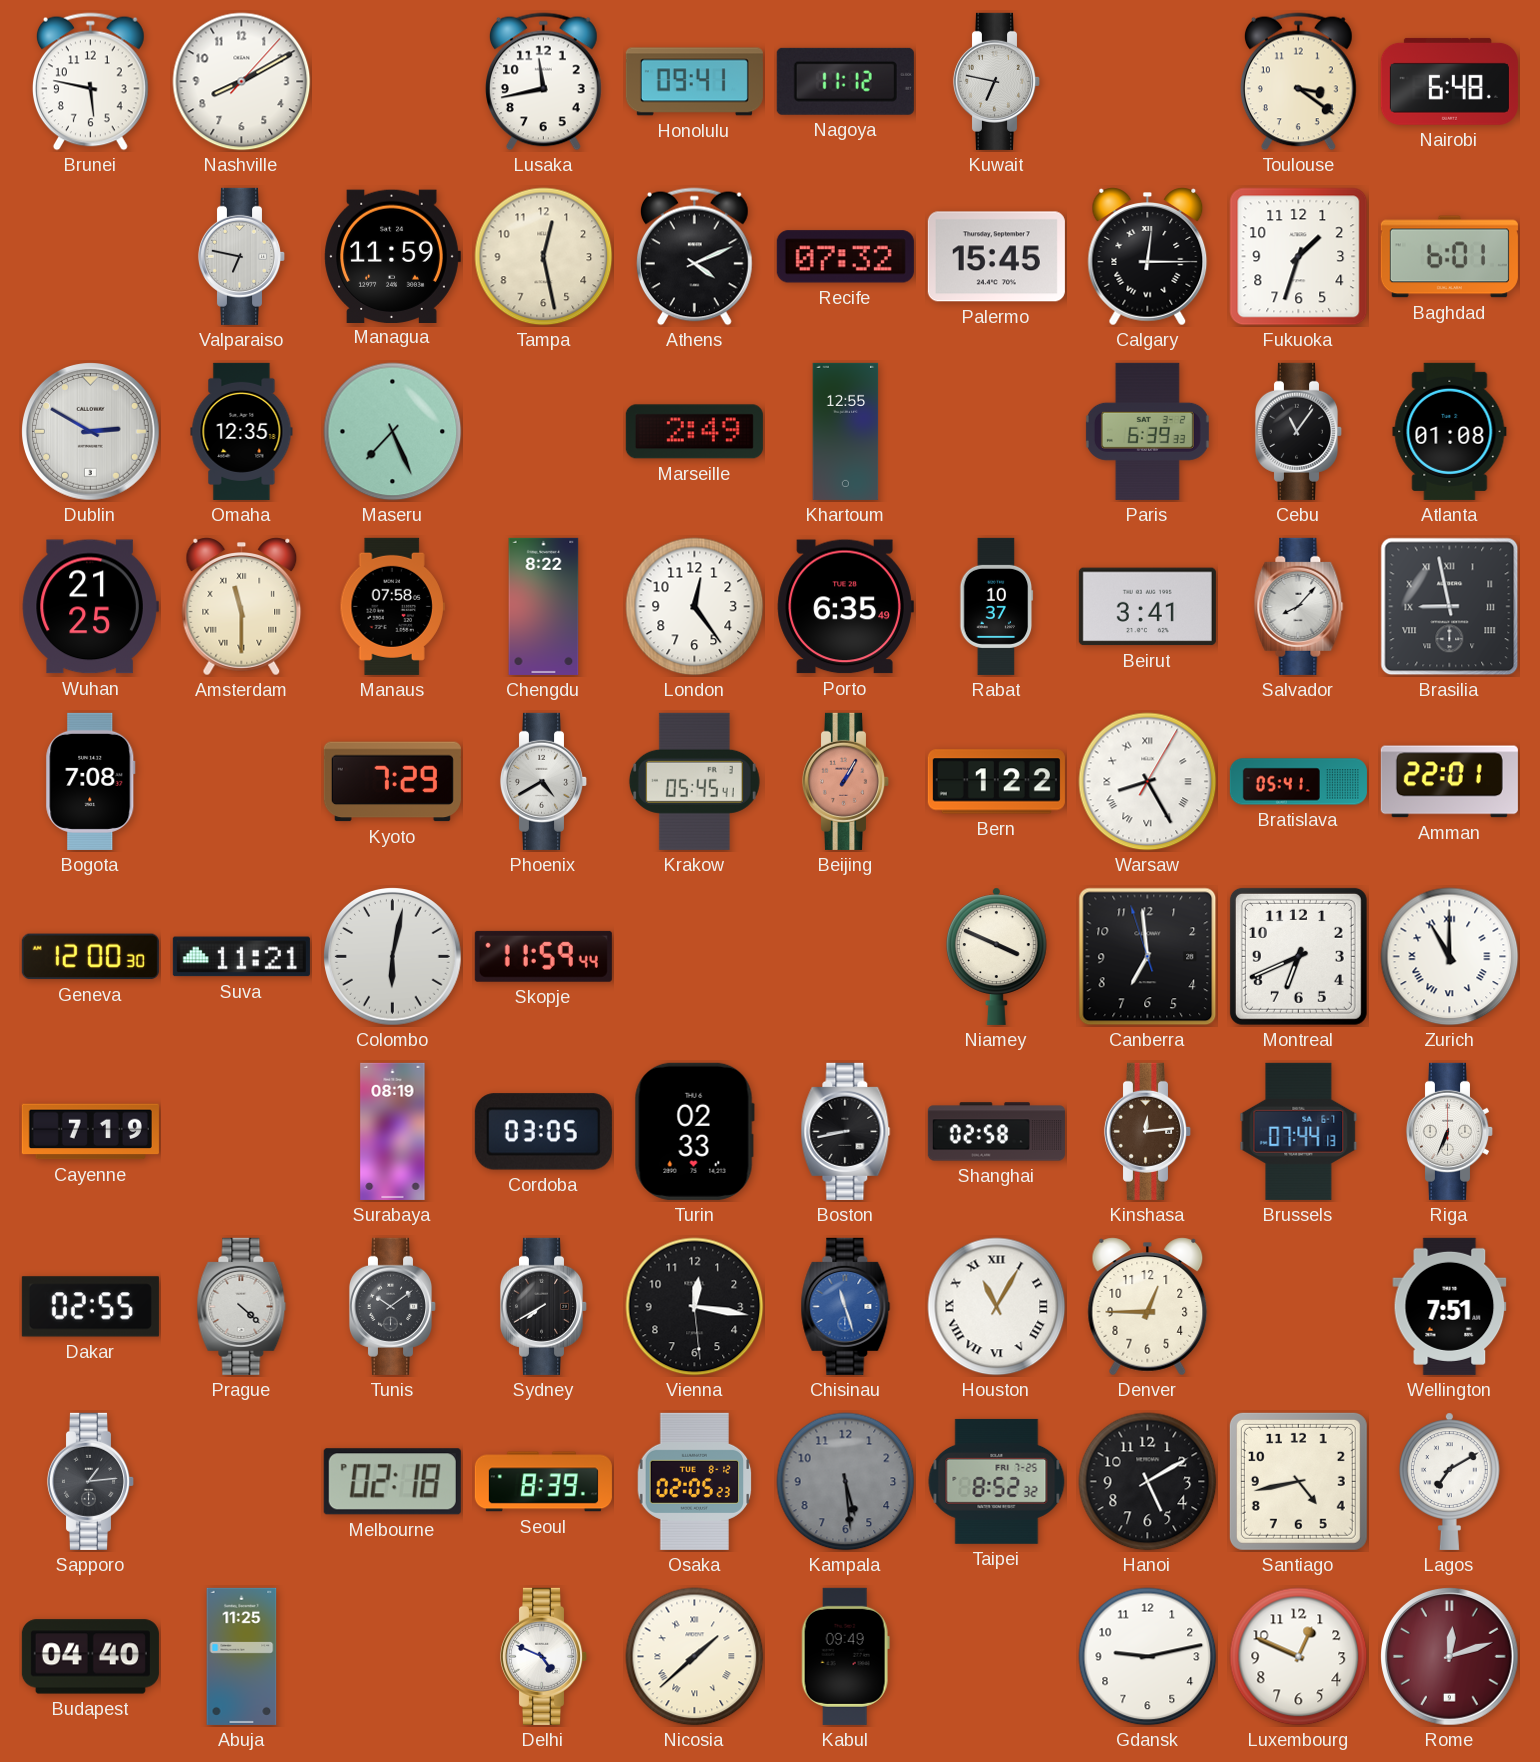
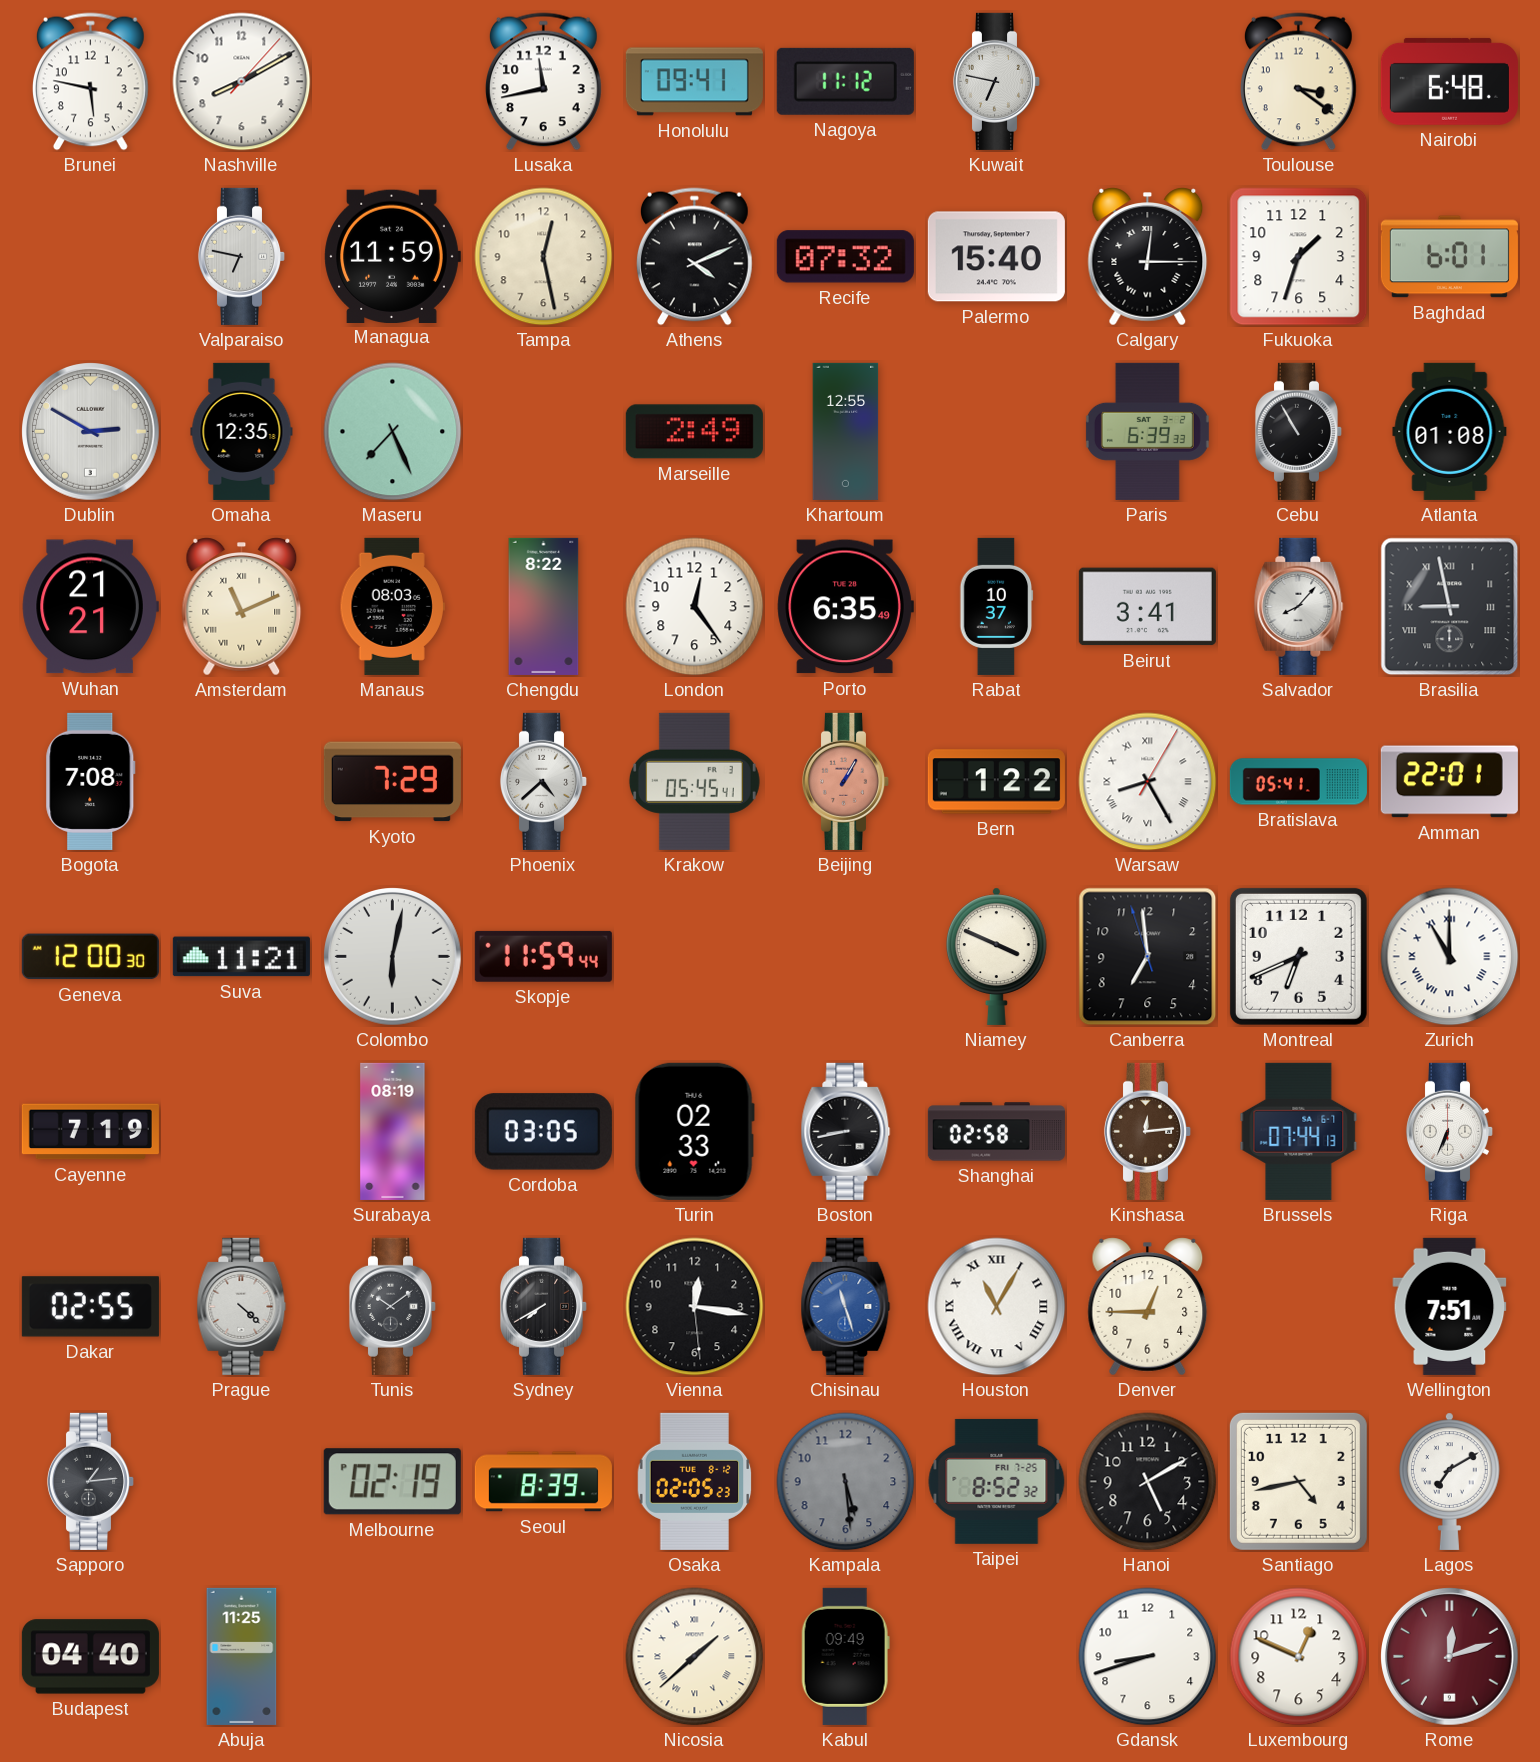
Palermo: 15:45 -> 15:40 (996, 257)
Cebu: 11:06 -> 10:55 (1299, 431)
Wuhan: 21:25 -> 21:21 (90, 607)
Amsterdam: 11:30 -> 11:11 (242, 607)
Manaus: 07:58 -> 08:03 (392, 606)
Phoenix: 4:40 -> 4:38 (544, 781)
Melbourne: 02:18 -> 02:19 (392, 1482)
Delhi: 4:49 -> none (544, 1656)
Gdansk: 9:13 -> 8:42 (1148, 1657)
